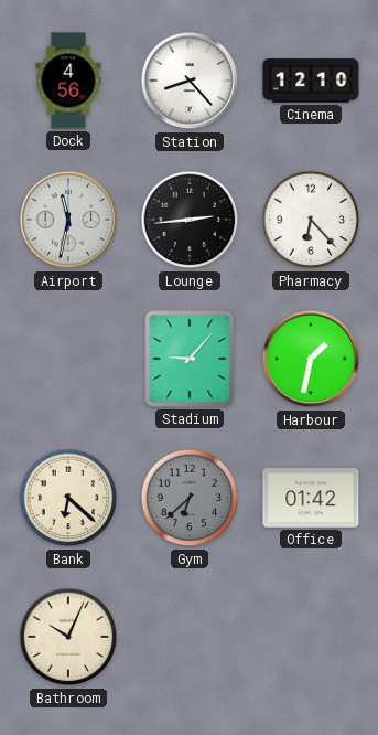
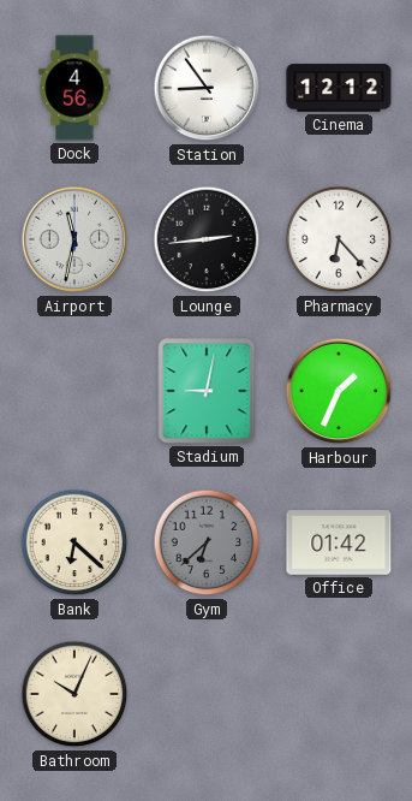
Station: 8:23 -> 8:54 (207, 88)
Cinema: 12:10 -> 12:12 (339, 88)
Stadium: 9:07 -> 9:02 (207, 391)
Harbour: 1:32 -> 1:34 (339, 391)
